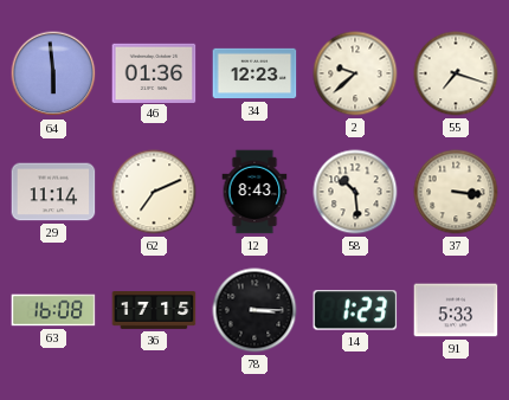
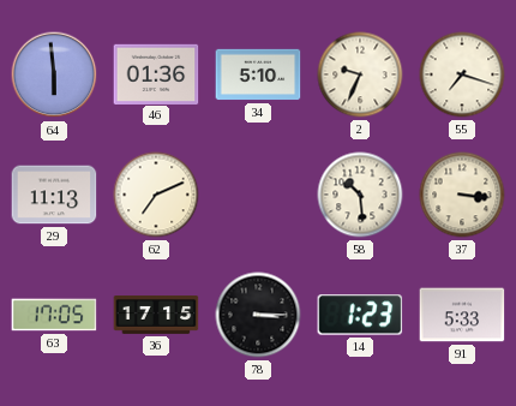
34: 12:23 -> 5:10 (258, 74)
2: 9:38 -> 9:34 (360, 74)
29: 11:14 -> 11:13 (54, 195)
12: 8:43 -> none (254, 192)
63: 16:08 -> 17:05 (54, 315)
